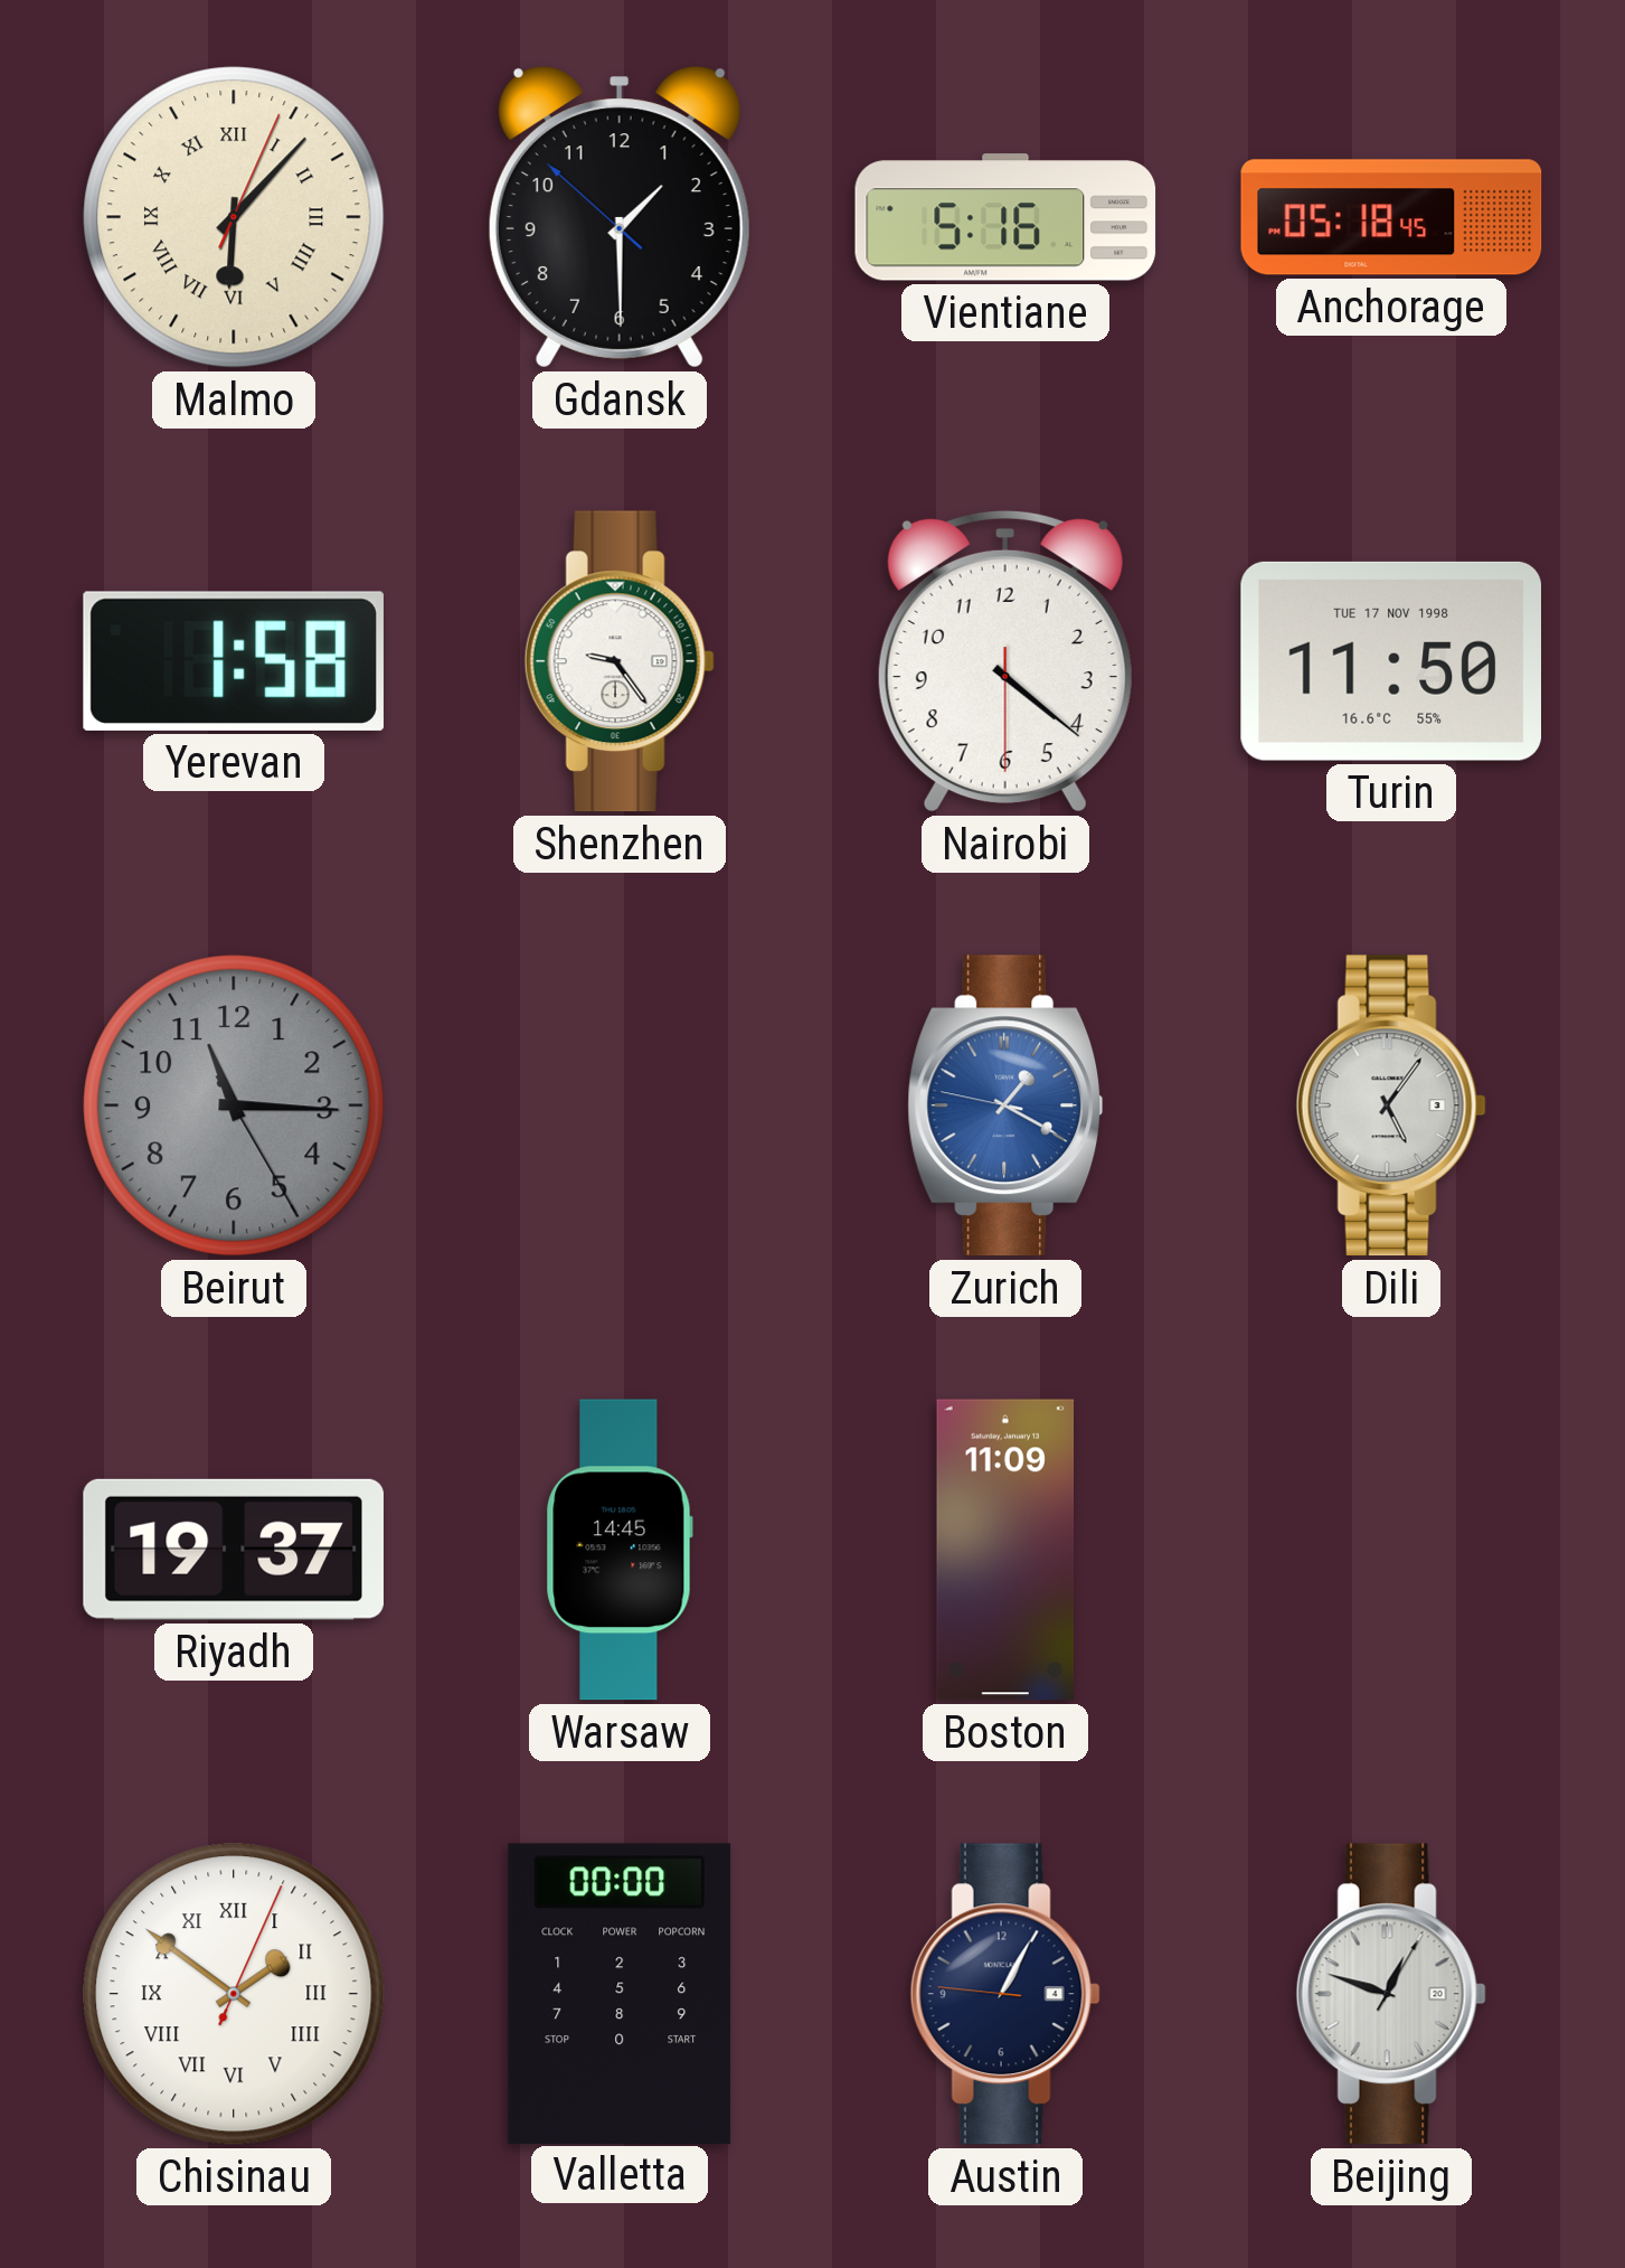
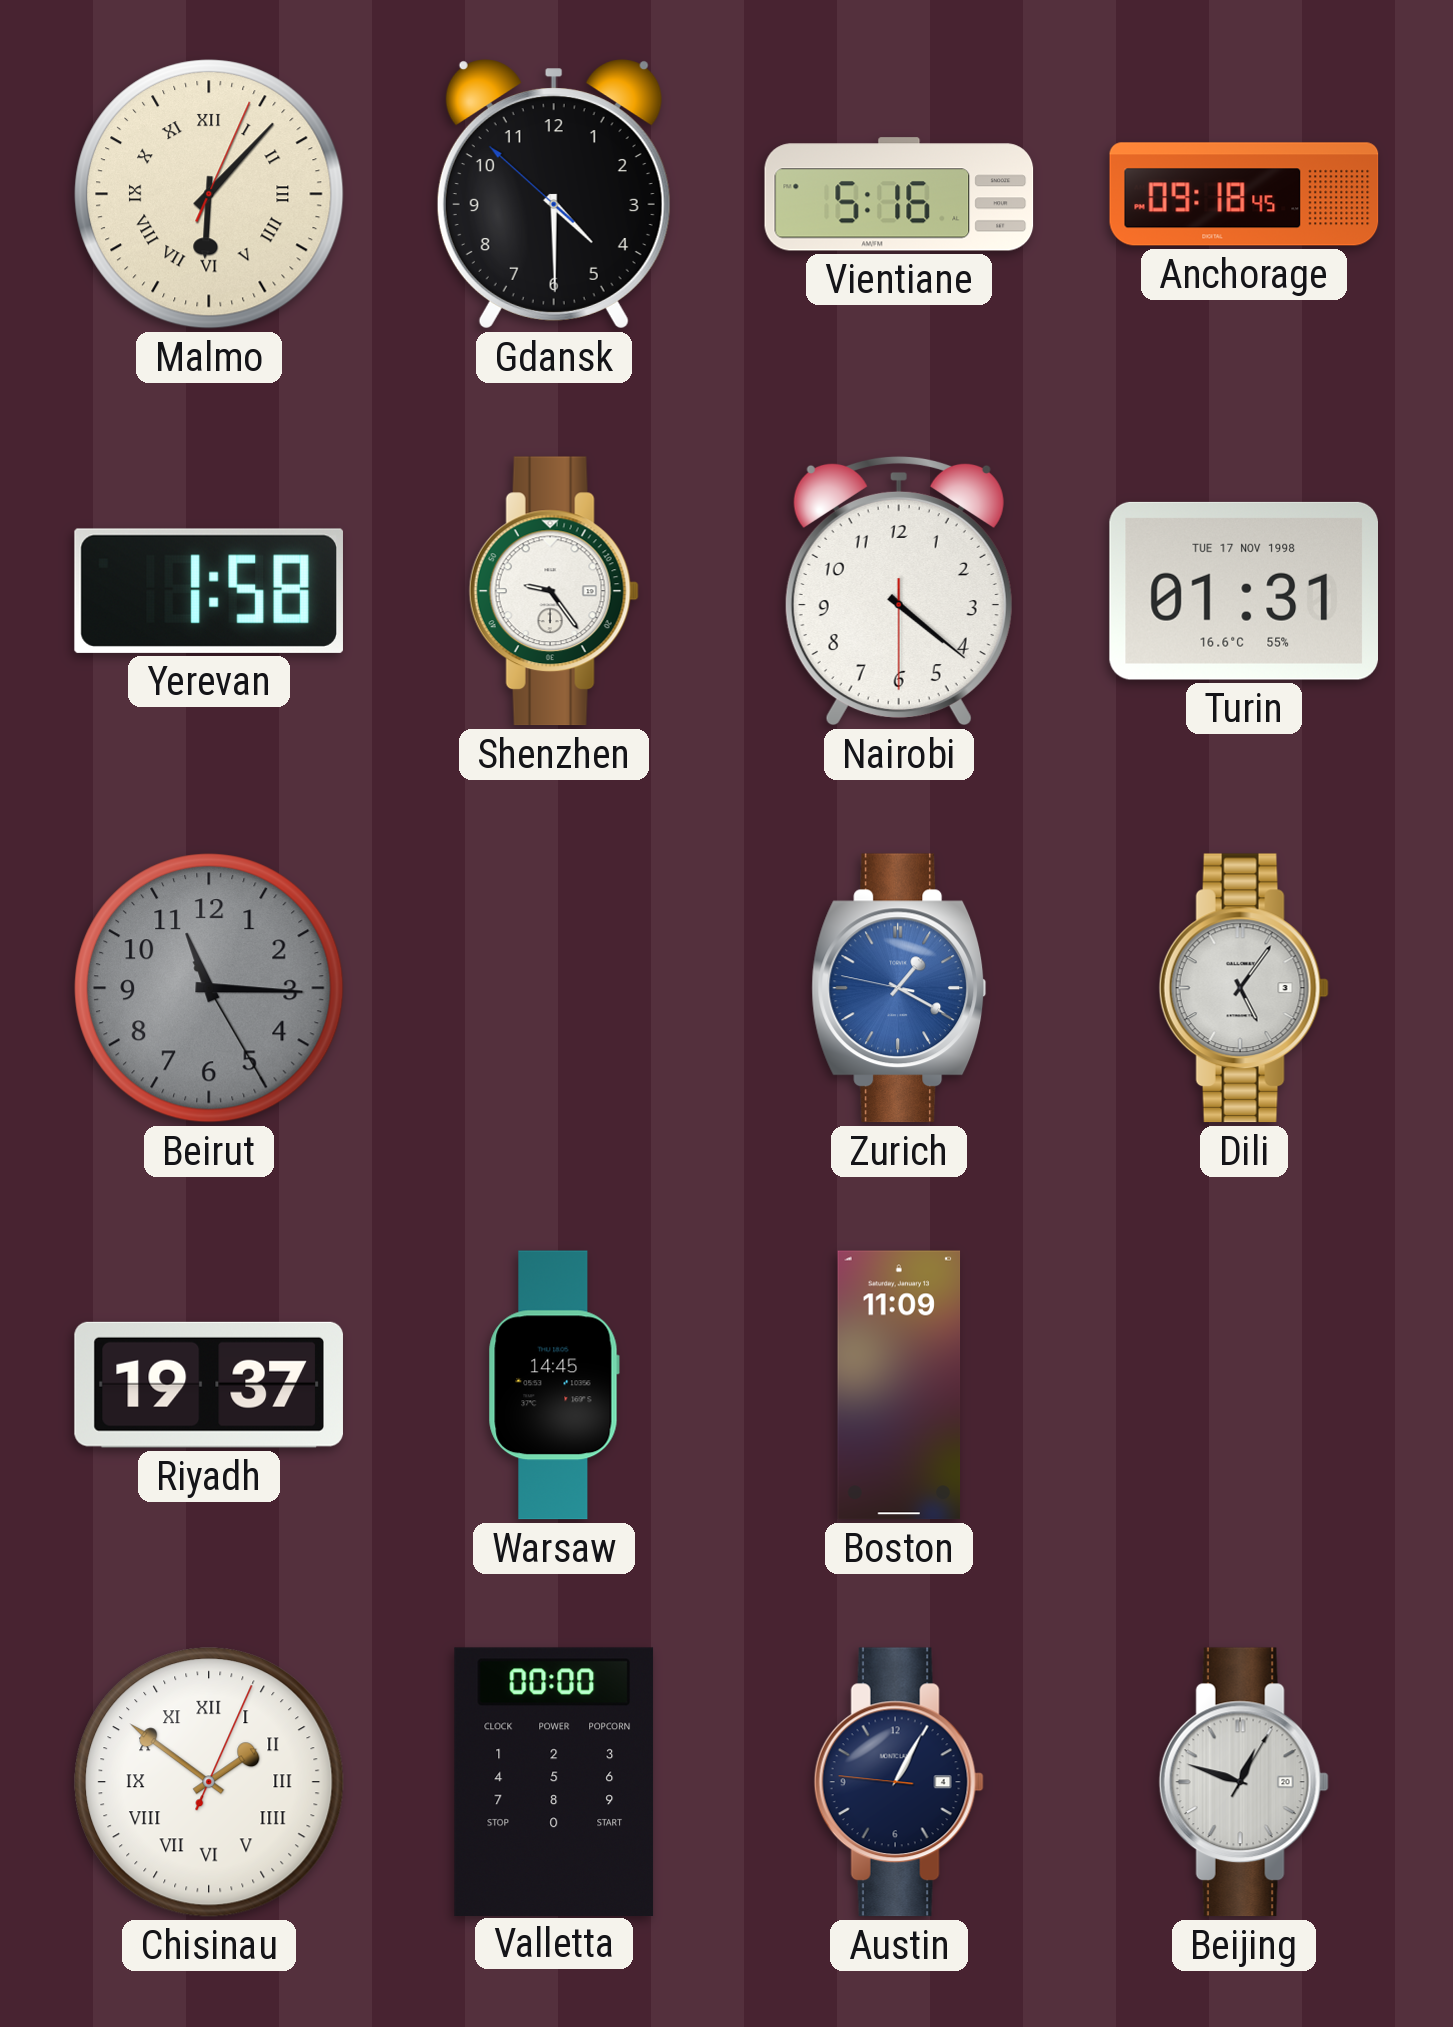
Gdansk: 1:29 -> 4:29 (554, 194)
Anchorage: 05:18 -> 09:18 (1244, 194)
Turin: 11:50 -> 01:31 (1243, 591)
